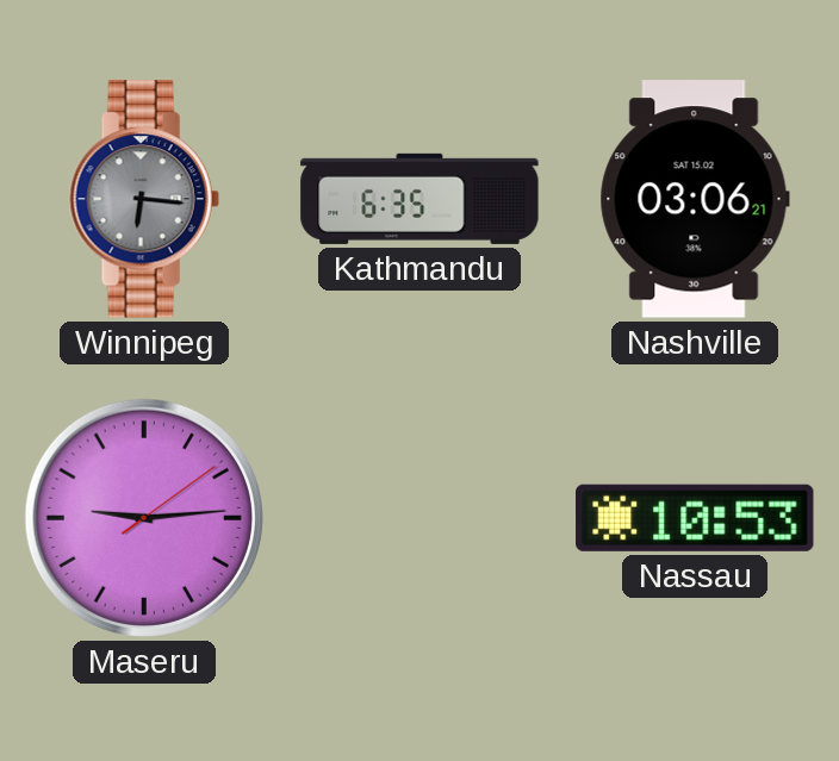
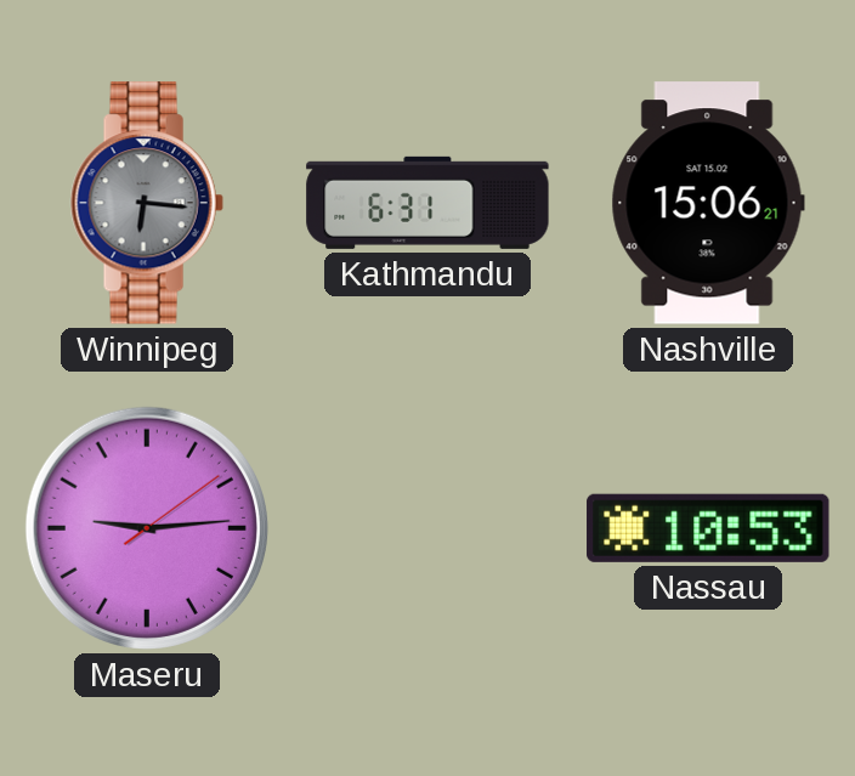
Kathmandu: 6:35 -> 6:31 (428, 203)
Nashville: 03:06 -> 15:06 (708, 203)
